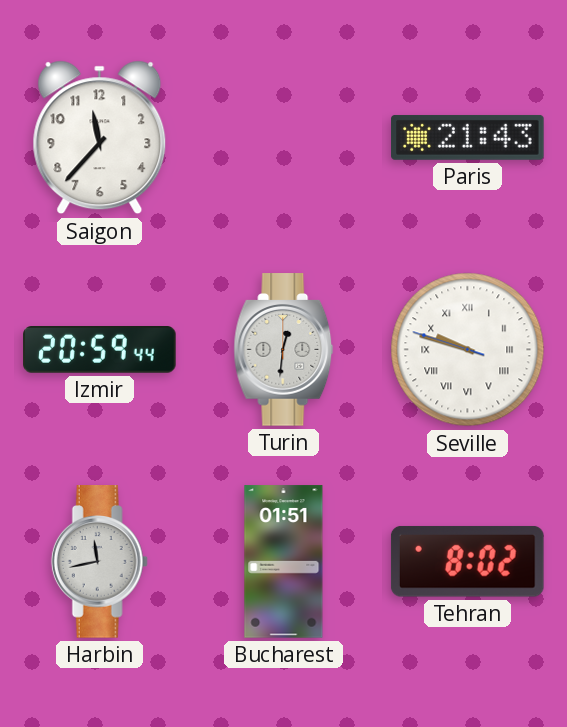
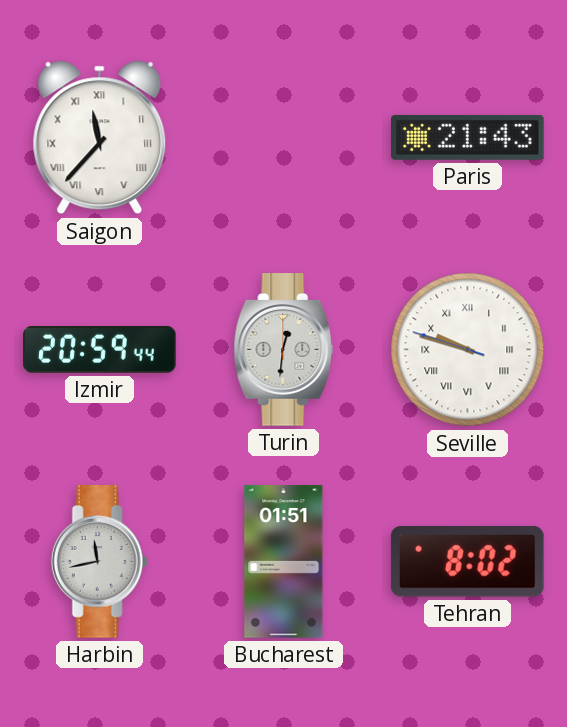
Saigon numerals: Arabic -> Roman (100, 138)
